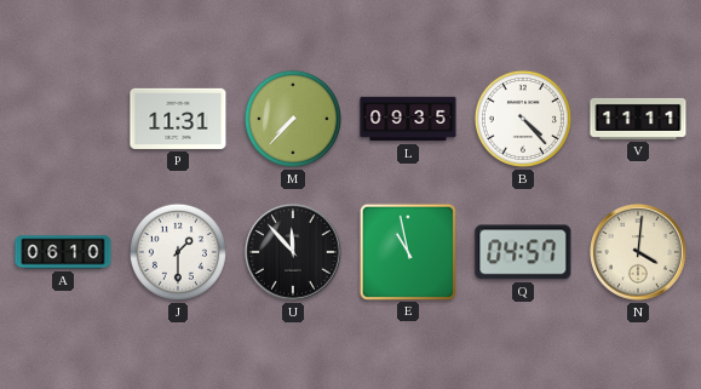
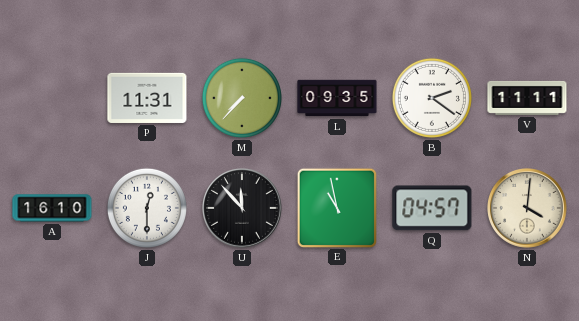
B: 4:23 -> 2:21 (432, 98)
A: 06:10 -> 16:10 (52, 208)
J: 1:30 -> 12:30 (147, 208)
